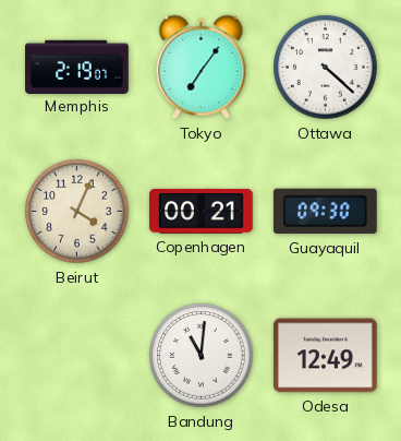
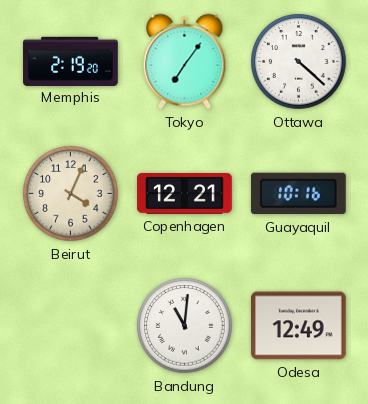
Memphis: 2:19:07 -> 2:19:20 (71, 61)
Copenhagen: 00:21 -> 12:21 (185, 194)
Guayaquil: 09:30 -> 10:16 (299, 194)
